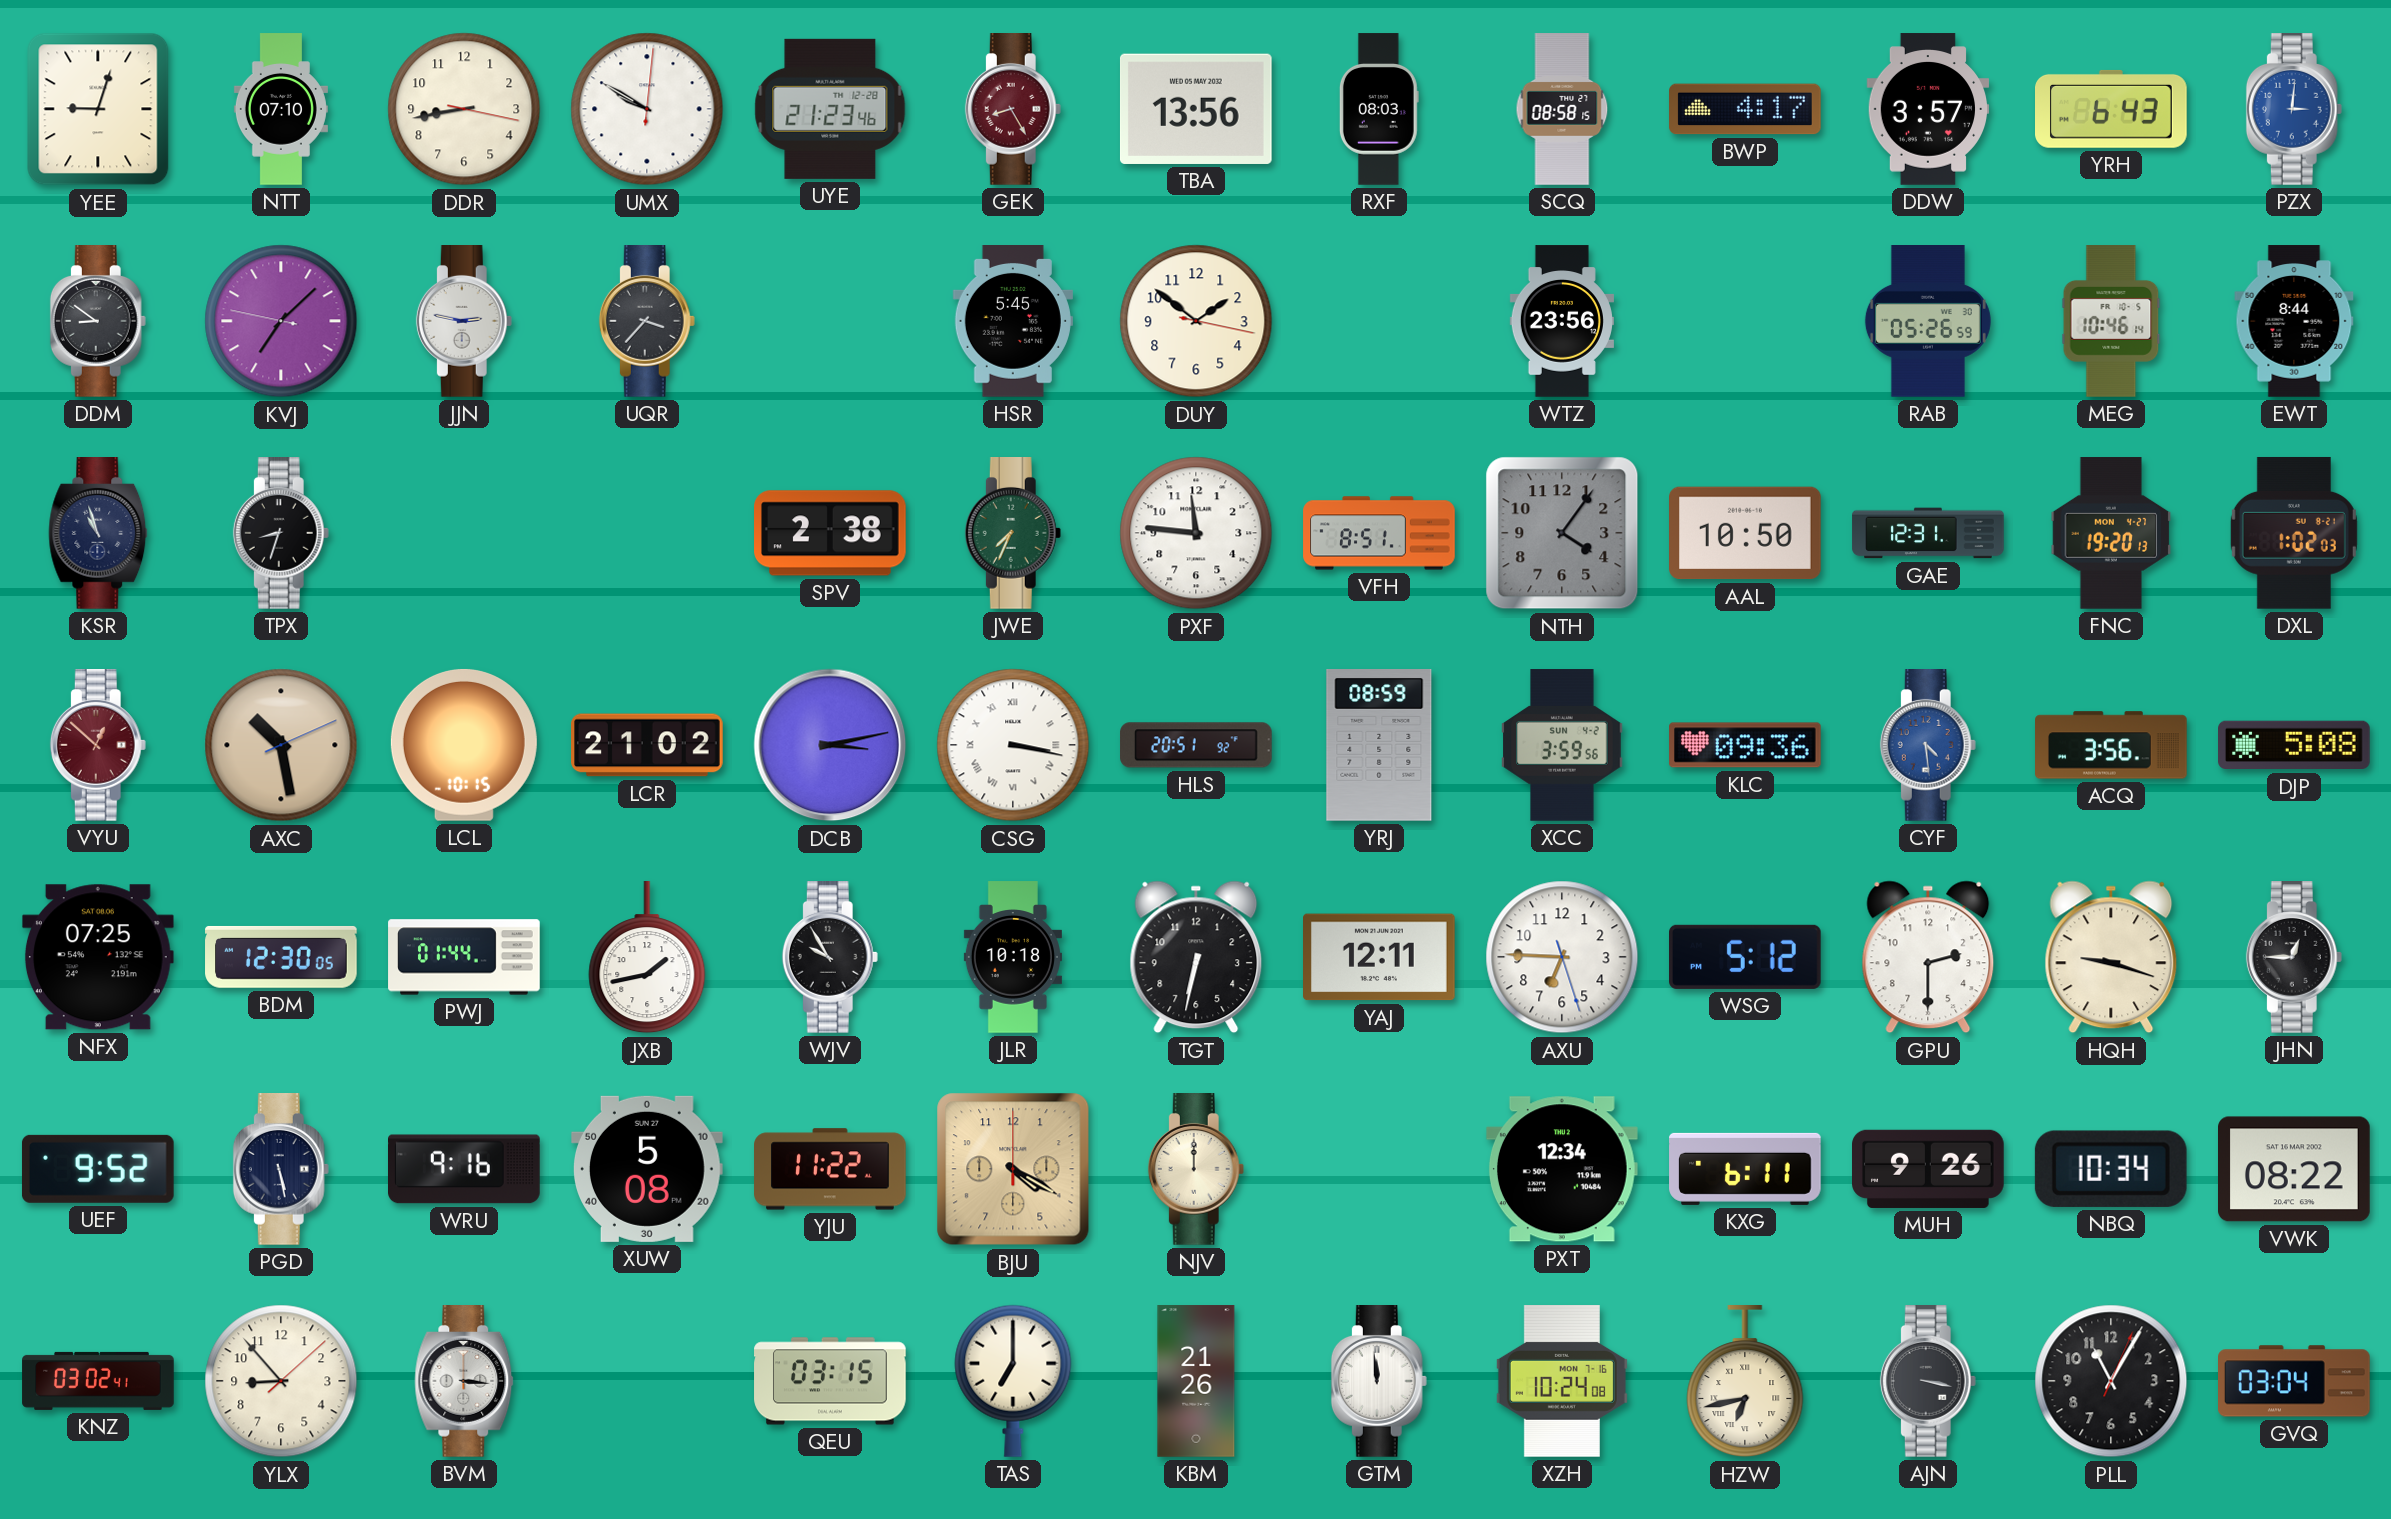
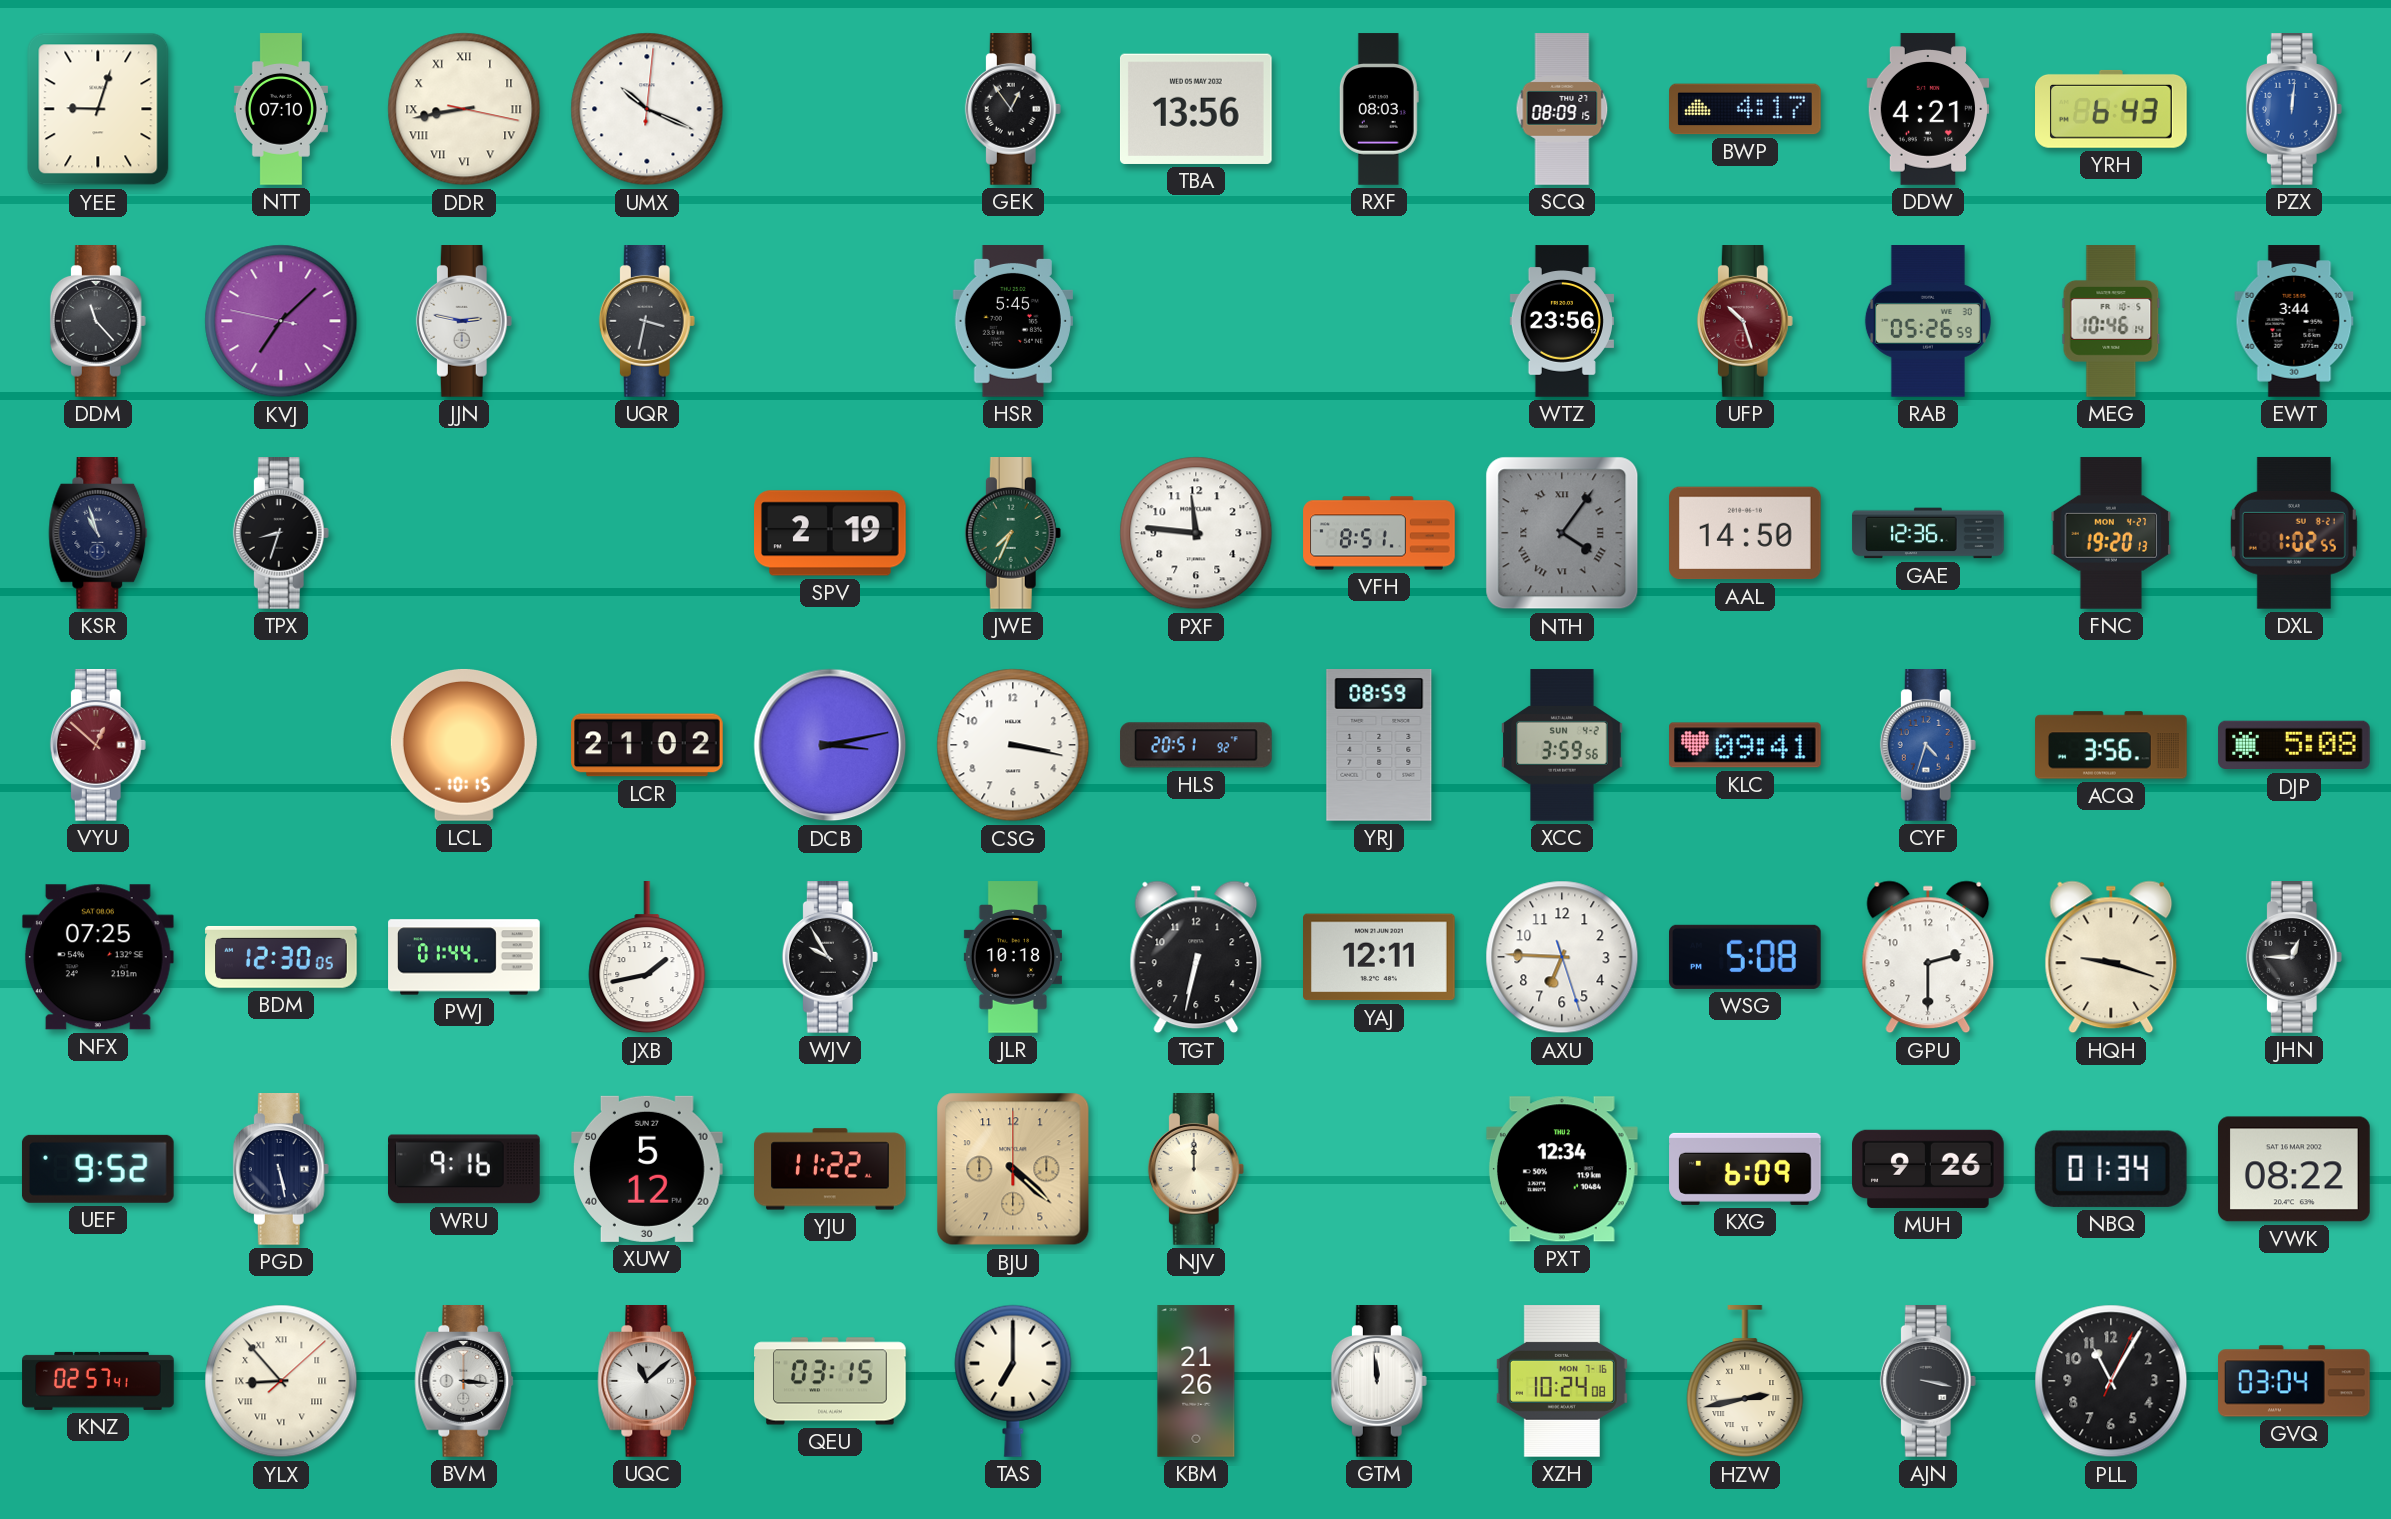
DDR numerals: Arabic -> Roman (464, 109)
UMX: 9:50 -> 10:19 (647, 109)
UYE: 21:23 -> none (830, 109)
GEK: 8:25 -> 12:54 (1013, 109)
GEK dial: burgundy -> black (1013, 109)
SCQ: 08:58 -> 08:09 (1562, 109)
DDW: 3:57 -> 4:21 (1928, 109)
PZX: 3:01 -> 12:01 (2294, 109)
DDM: 8:51 -> 11:23 (98, 321)
UQR: 3:37 -> 3:32 (647, 321)
DUY: 1:51 -> none (1196, 321)
UFP: none -> 10:27 (1745, 321)
EWT: 8:44 -> 3:44 (2294, 321)
SPV: 2:38 -> 2:19 (830, 533)
NTH numerals: Arabic -> Roman (1562, 533)
AAL: 10:50 -> 14:50 (1746, 533)
GAE: 12:31 -> 12:36 (1928, 533)
DXL: 1:02:03 -> 1:02:55 (2294, 533)
AXC: 10:28 -> none (281, 745)
CSG numerals: Roman -> Arabic (1013, 745)
KLC: 09:36 -> 09:41 (1745, 745)
CYF: 4:29 -> 4:33 (1928, 745)
WSG: 5:12 -> 5:08 (1746, 957)
XUW: 5:08 -> 5:12 (648, 1169)
BJU: 4:20 -> 4:22 (1013, 1169)
KXG: 6:11 -> 6:09 (1745, 1169)
NBQ: 10:34 -> 01:34 (2111, 1169)
KNZ: 03:02 -> 02:57 (98, 1381)
YLX numerals: Arabic -> Roman (281, 1381)
UQC: none -> 11:08 (647, 1381)
HZW: 6:43 -> 2:43 (1745, 1382)
